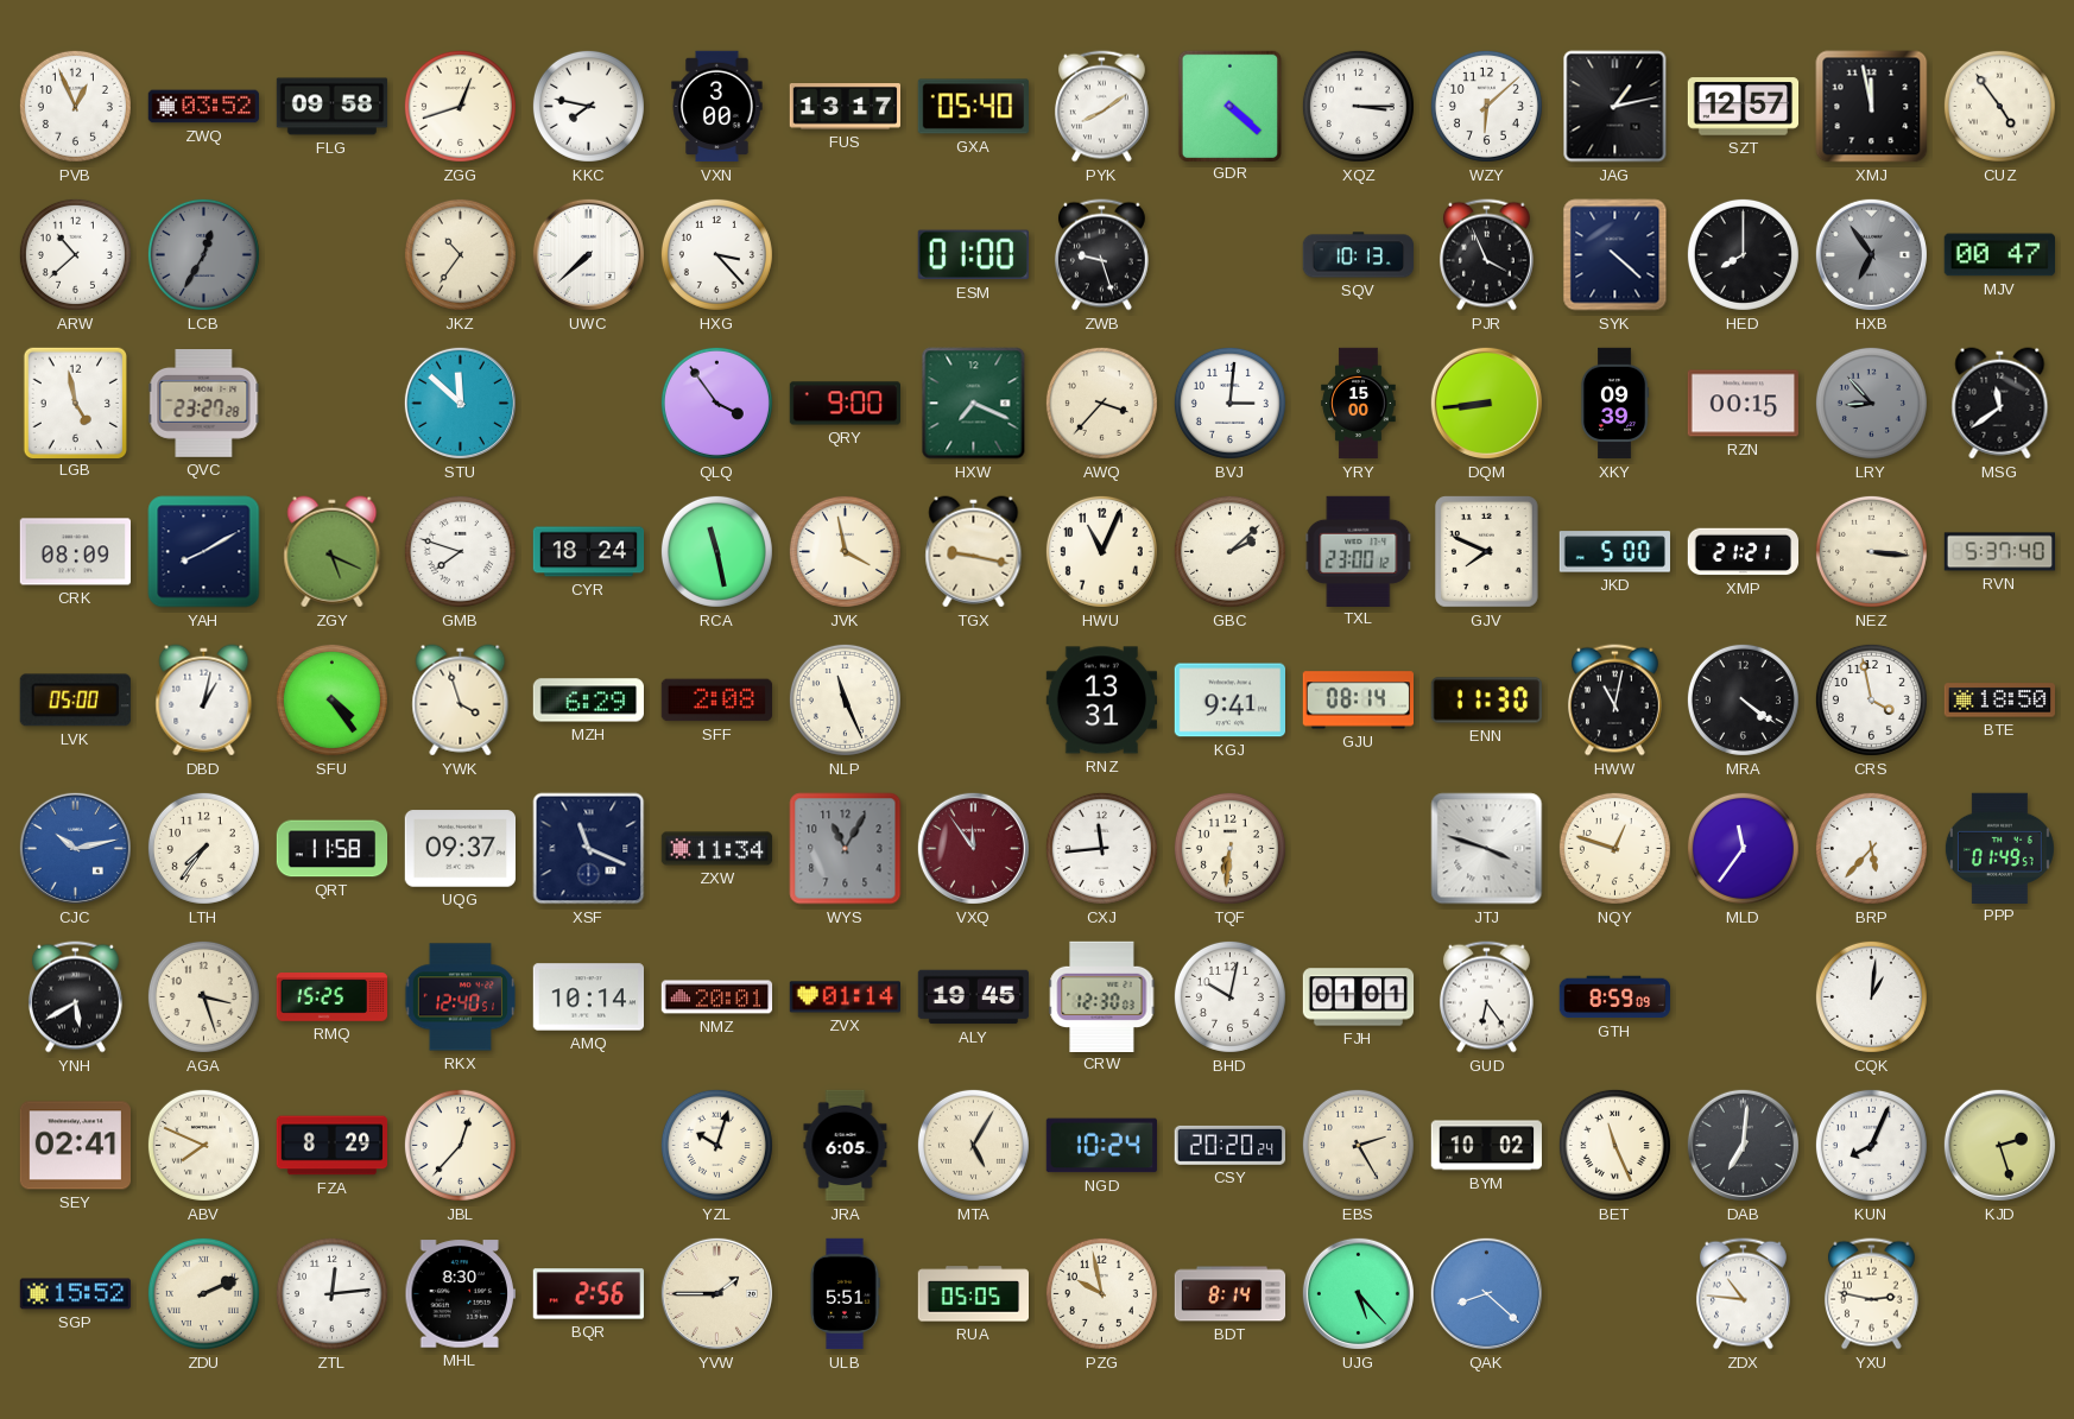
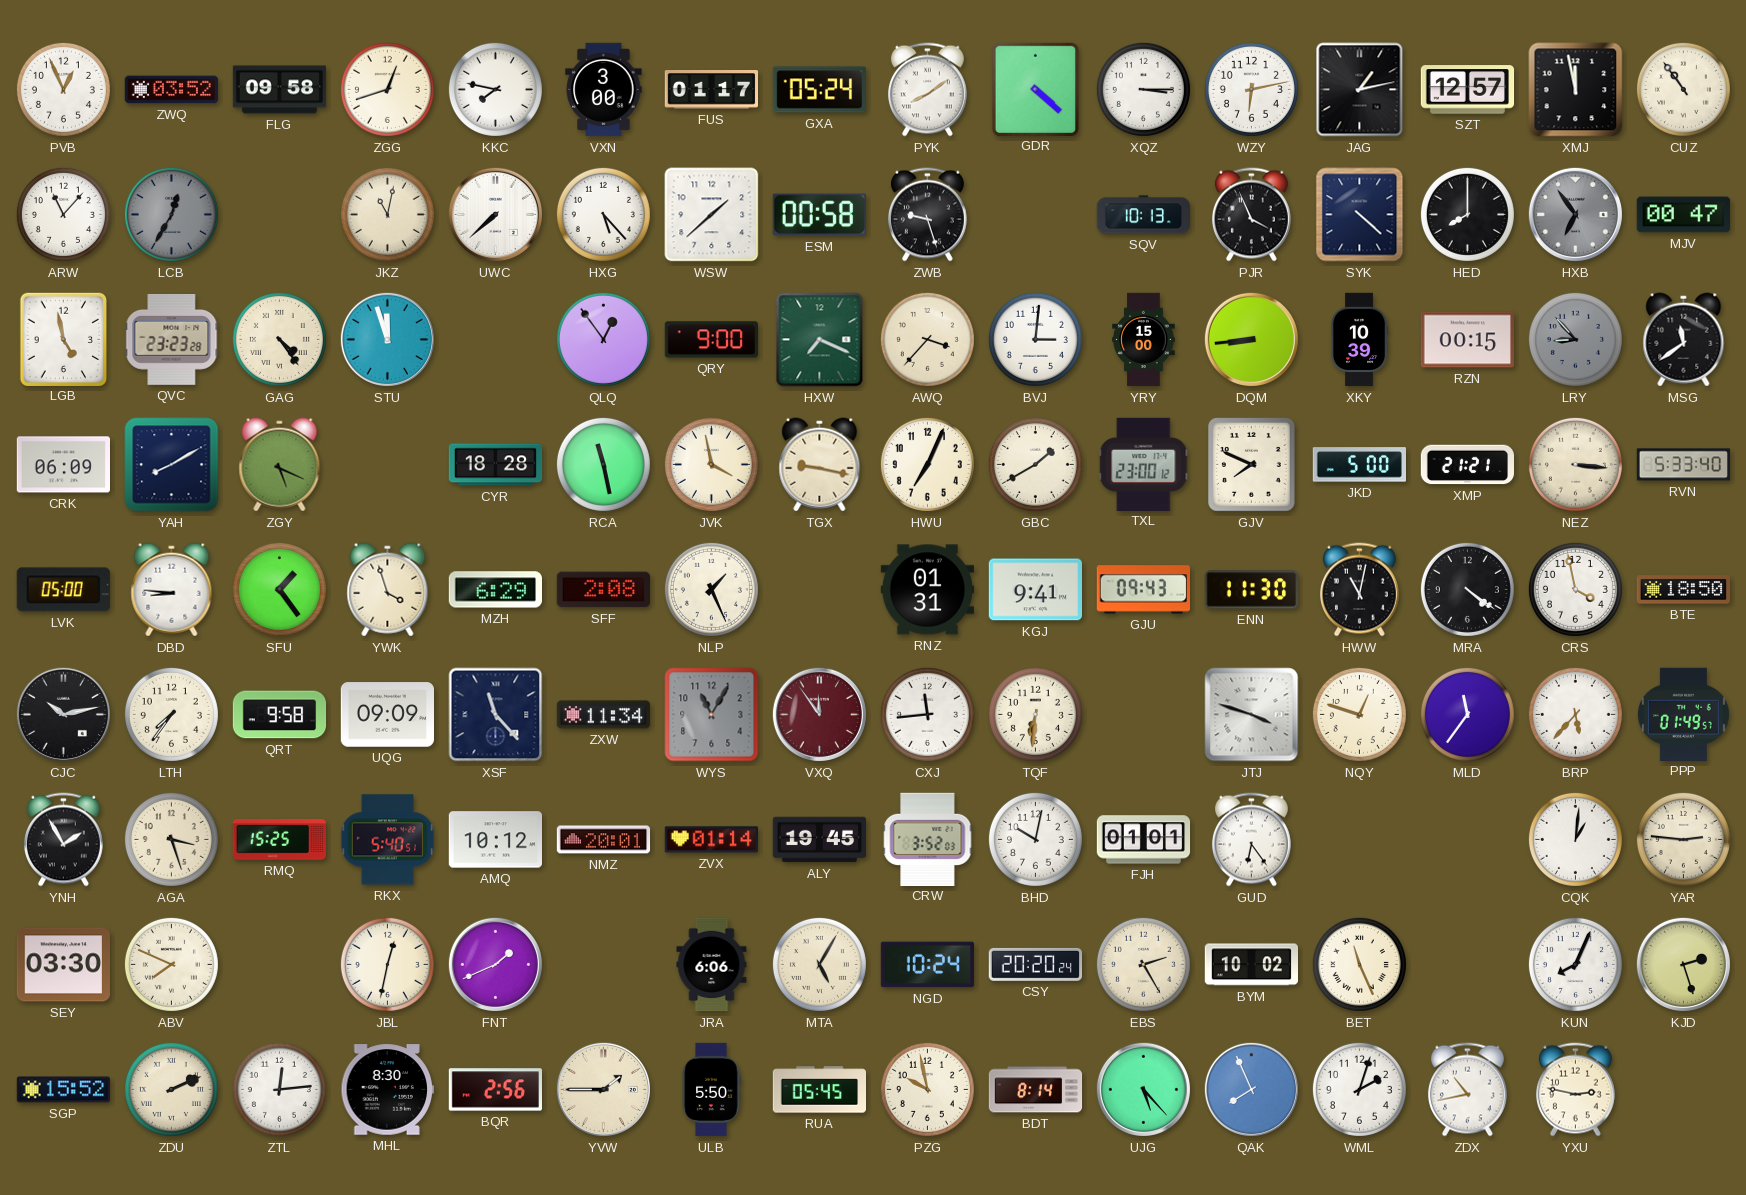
FUS: 13:17 -> 01:17 (712, 90)
GXA: 05:40 -> 05:24 (819, 90)
WZY: 6:08 -> 6:13 (1251, 89)
CUZ: 4:54 -> 10:54 (1683, 89)
ARW: 10:38 -> 11:07 (63, 214)
JKZ: 10:36 -> 11:02 (387, 214)
HXG: 3:23 -> 5:23 (603, 214)
WSW: none -> 1:38 (712, 215)
ESM: 01:00 -> 00:58 (819, 215)
QVC: 23:27 -> 23:23 (172, 340)
GAG: none -> 4:24 (279, 339)
STU: 11:52 -> 11:57 (387, 339)
QLQ: 3:54 -> 12:54 (603, 339)
XKY: 09:39 -> 10:39 (1359, 340)
CRK: 08:09 -> 06:09 (63, 465)
GMB: 7:48 -> none (460, 551)
CYR: 18:24 -> 18:28 (496, 465)
HWU: 11:04 -> 7:04 (927, 464)
GBC: 2:08 -> 1:40 (1035, 464)
RVN: 5:37 -> 5:33 (1684, 465)
DBD: 1:02 -> 8:46 (172, 590)
SFU: 4:24 -> 1:24 (279, 589)
NLP: 11:26 -> 1:26 (711, 589)
RNZ: 13:31 -> 01:31 (927, 590)
GJU: 08:14 -> 09:43 (1143, 590)
CJC dial: blue -> black (63, 714)
QRT: 11:58 -> 9:58 (280, 715)
UQG: 09:37 -> 09:09 (387, 715)
XSF: 11:19 -> 11:23 (496, 715)
YNH: 5:40 -> 1:55 (63, 840)
RKX: 12:40 -> 5:40 (387, 840)
AMQ: 10:14 -> 10:12 (495, 840)
CRW: 12:30 -> 3:52 (928, 839)
GTH: 8:59 -> none (1614, 997)
YAR: none -> 2:46 (1683, 839)
SEY: 02:41 -> 03:30 (63, 965)
FZA: 8:29 -> none (333, 1146)
JBL: 12:37 -> 12:32 (387, 964)
FNT: none -> 1:41 (495, 964)
YZL: 10:03 -> none (716, 1145)
JRA: 6:05 -> 6:06 (712, 965)
DAB: 7:01 -> none (1743, 1145)
ULB: 5:51 -> 5:50 (711, 1090)
RUA: 05:05 -> 05:45 (819, 1090)
QAK: 8:22 -> 7:56 (1251, 1089)
WML: none -> 2:03 (1359, 1089)
ZDX: 10:46 -> 10:43 (1467, 1090)
